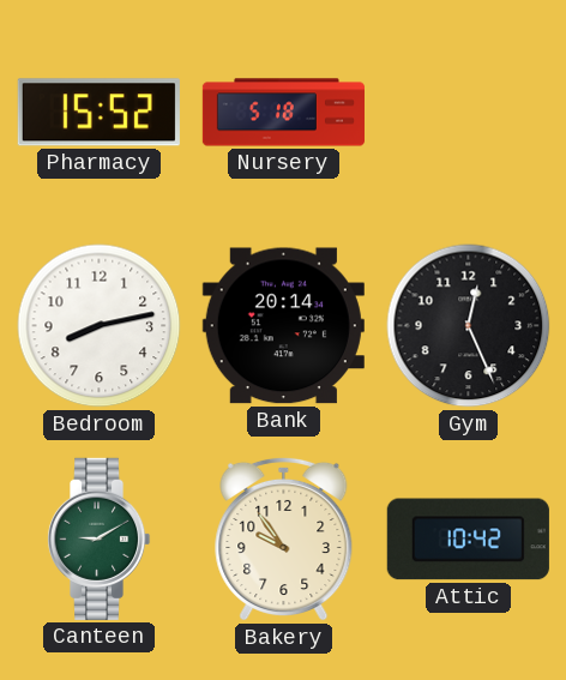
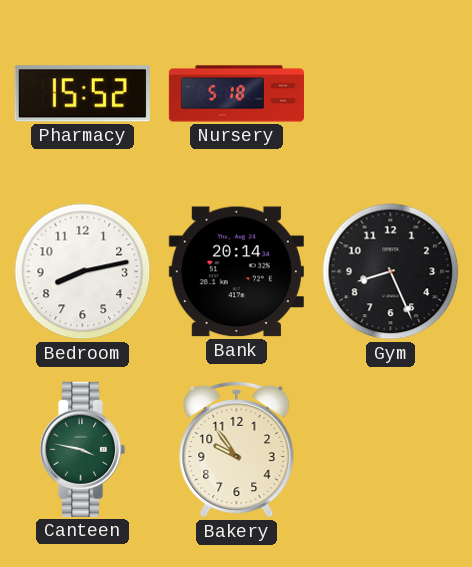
Gym: 12:26 -> 8:26 (391, 272)
Canteen: 9:10 -> 3:47 (82, 449)
Attic: 10:42 -> none (468, 540)
